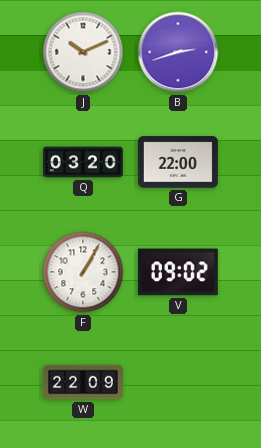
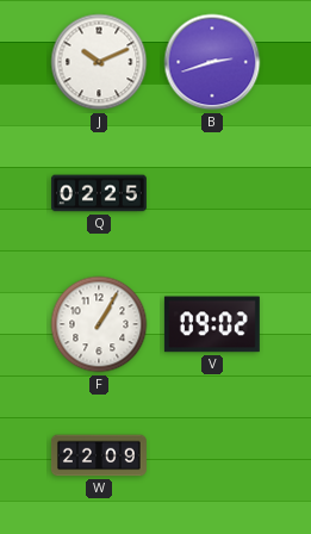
Q: 03:20 -> 02:25 (99, 193)
G: 22:00 -> none (178, 162)
